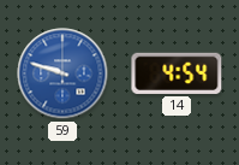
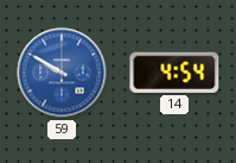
59: 9:48 -> 9:50 (62, 73)
